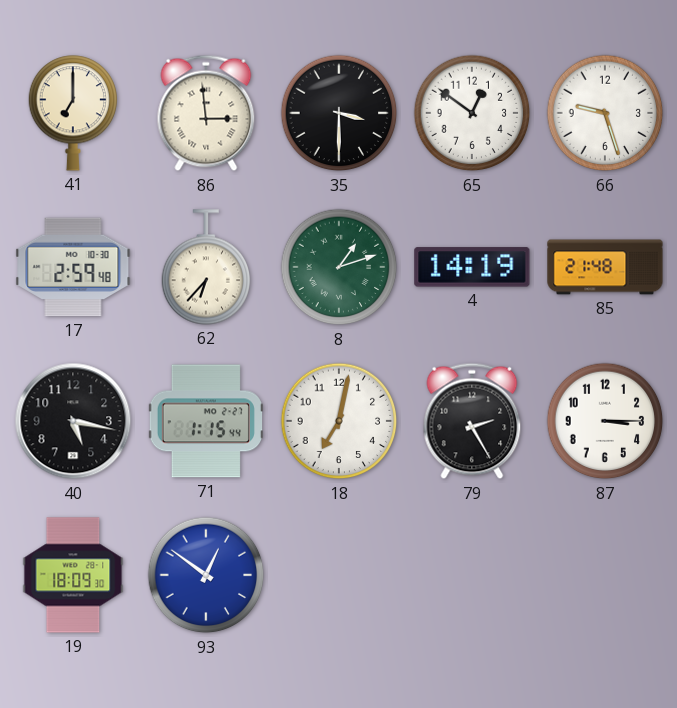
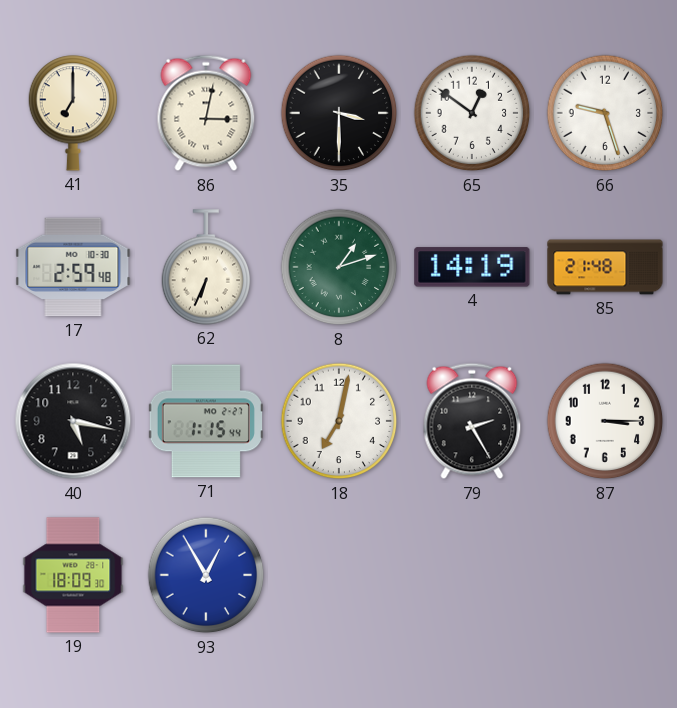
86: 2:59 -> 3:02 (206, 113)
62: 6:37 -> 6:34 (206, 267)
93: 12:51 -> 12:55 (206, 575)
